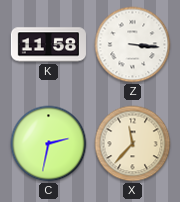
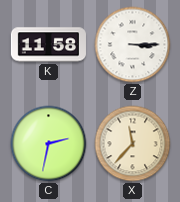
Z: 3:16 -> 3:15 (133, 45)
